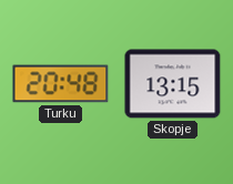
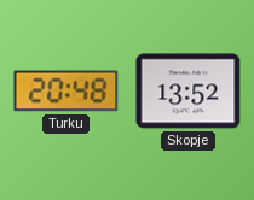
Skopje: 13:15 -> 13:52 (189, 92)
